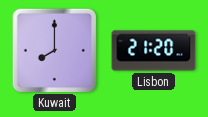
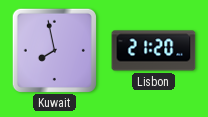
Kuwait: 8:00 -> 7:58 (54, 50)
